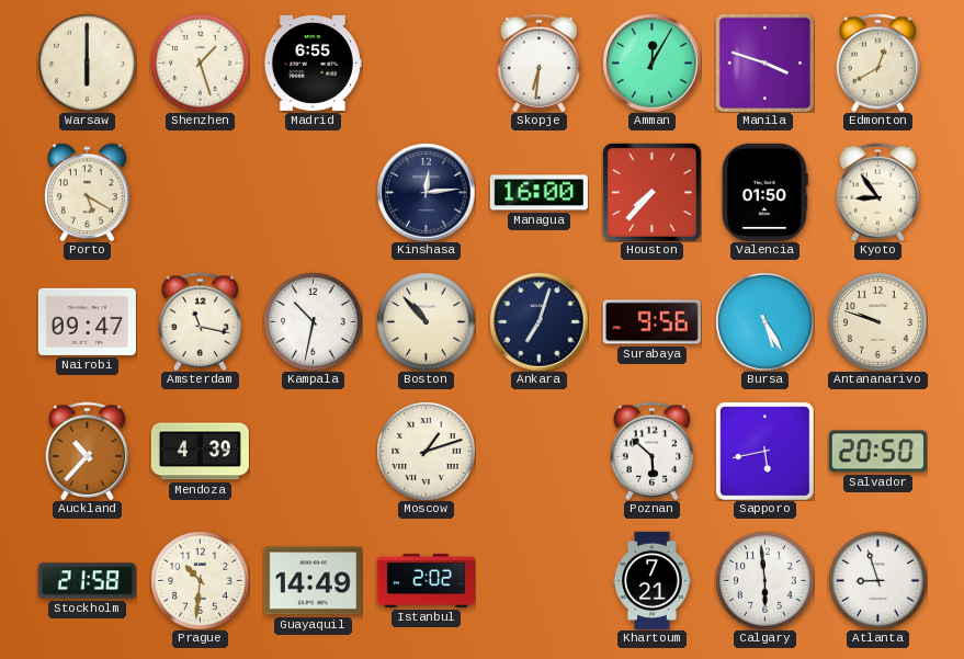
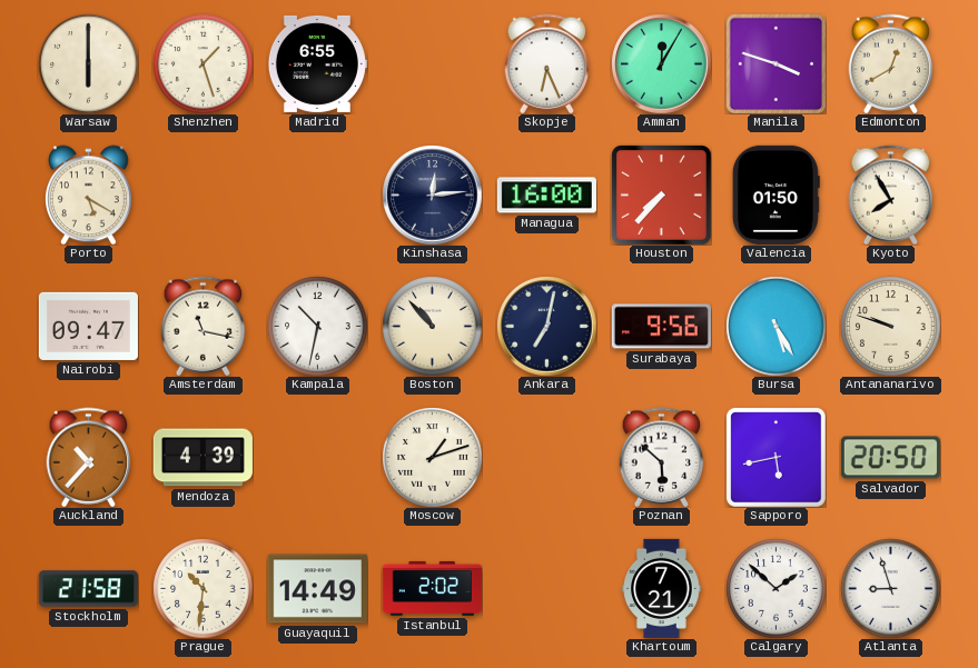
Skopje: 6:31 -> 6:26 (547, 63)
Kyoto: 8:54 -> 7:55 (891, 195)
Ankara: 7:03 -> 7:02 (546, 326)
Calgary: 5:59 -> 1:52 (776, 588)
